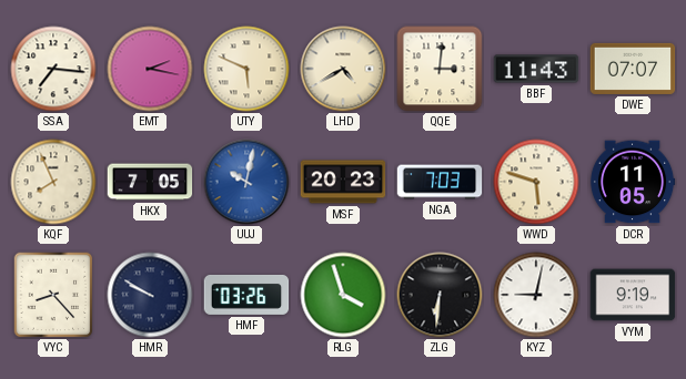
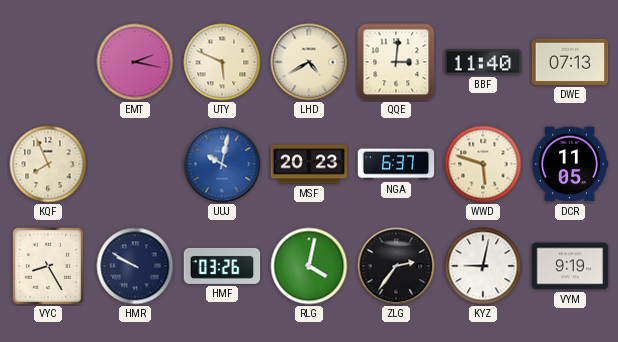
SSA: 7:16 -> none (53, 69)
BBF: 11:43 -> 11:40 (483, 62)
DWE: 07:07 -> 07:13 (570, 62)
HKX: 7:05 -> none (150, 182)
NGA: 7:03 -> 6:37 (396, 164)
VYC: 8:23 -> 8:25 (48, 266)
RLG: 3:57 -> 4:02 (309, 266)
ZLG: 6:31 -> 2:36 (396, 266)
